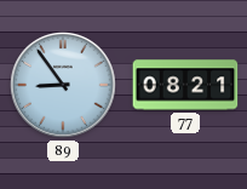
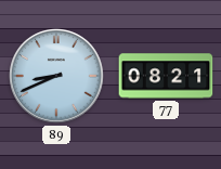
89: 8:54 -> 8:41 (57, 77)
